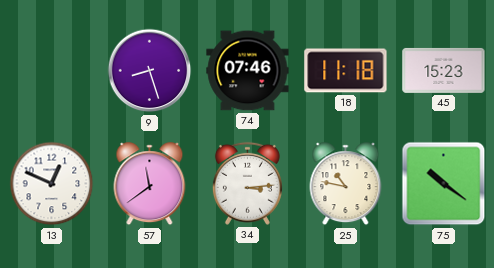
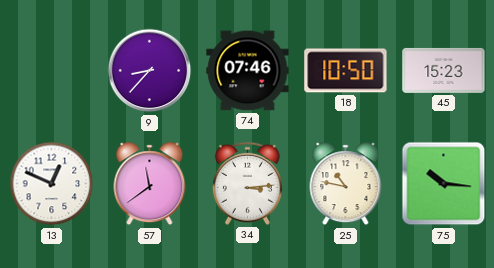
9: 8:27 -> 8:37 (150, 71)
18: 11:18 -> 10:50 (346, 71)
75: 10:21 -> 10:16 (444, 184)
